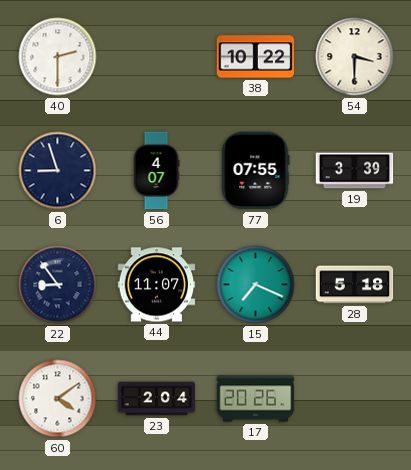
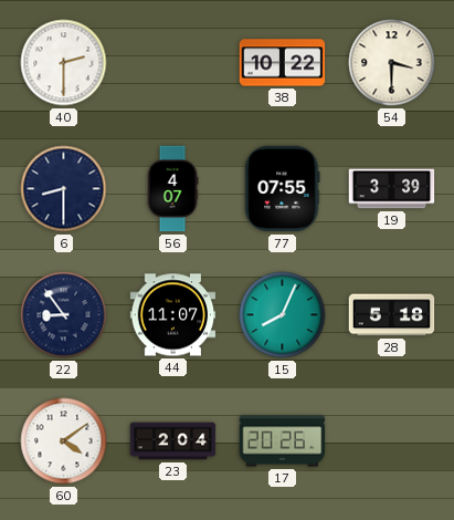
6: 8:57 -> 8:30 (64, 189)
15: 7:19 -> 8:04 (283, 315)
